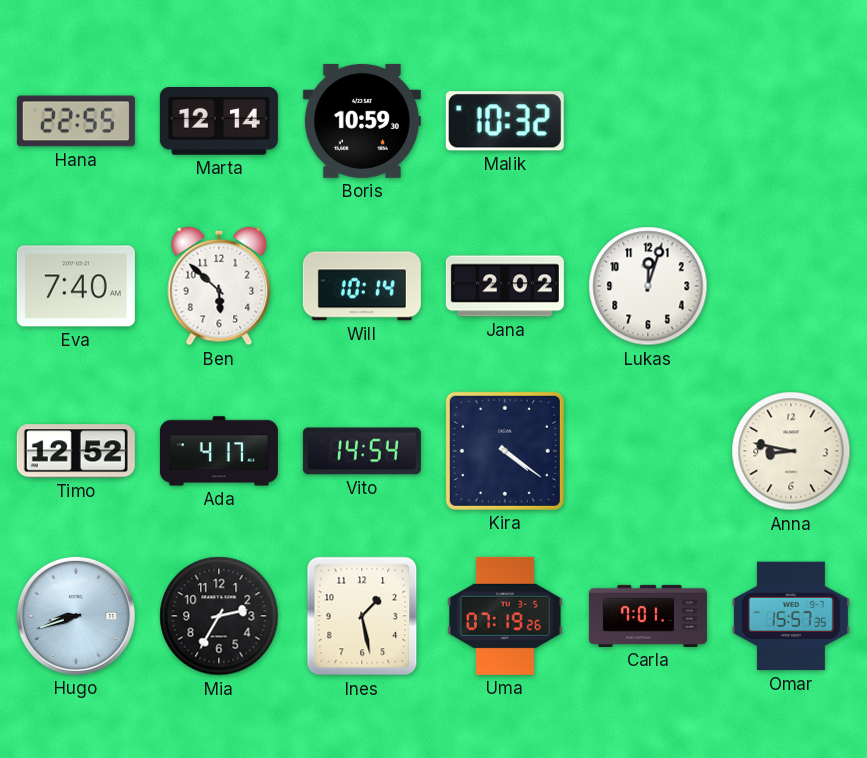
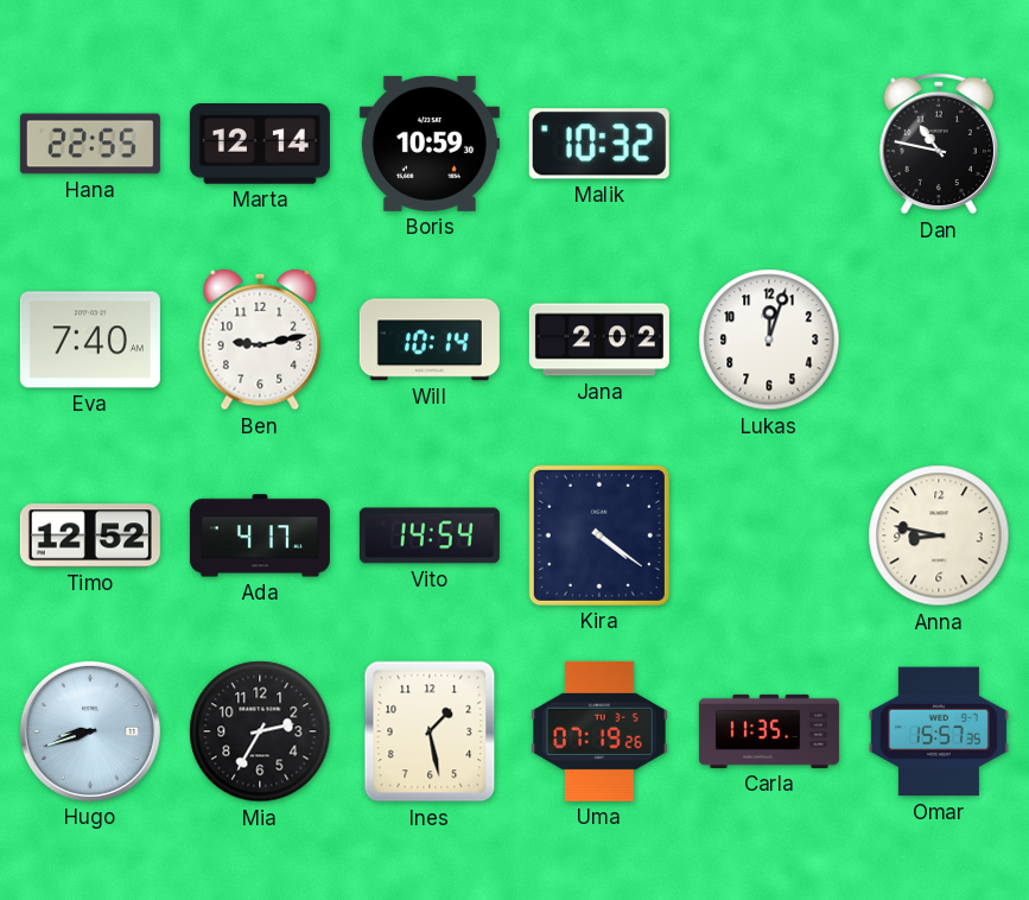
Dan: none -> 10:47 (939, 144)
Ben: 5:52 -> 9:13 (260, 340)
Carla: 7:01 -> 11:35 (769, 731)
